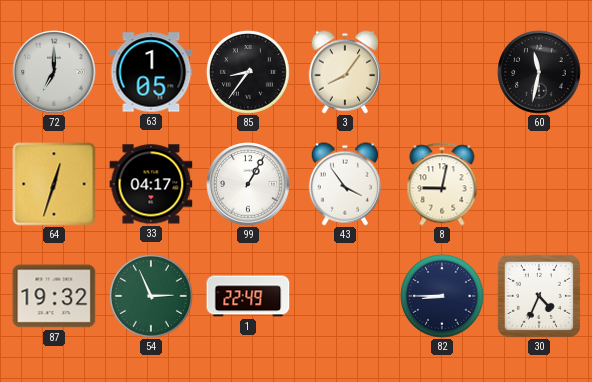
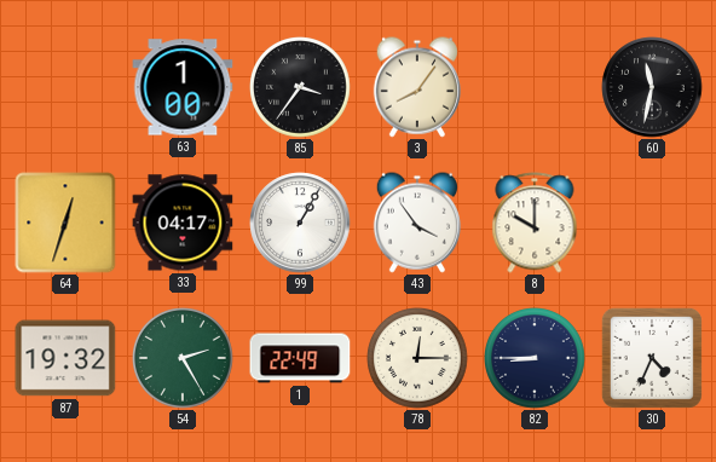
72: 7:00 -> none (54, 72)
63: 1:05 -> 1:00 (183, 87)
85: 8:36 -> 3:36 (301, 88)
8: 9:02 -> 10:00 (535, 223)
54: 2:56 -> 2:25 (184, 359)
78: none -> 12:15 (418, 359)
